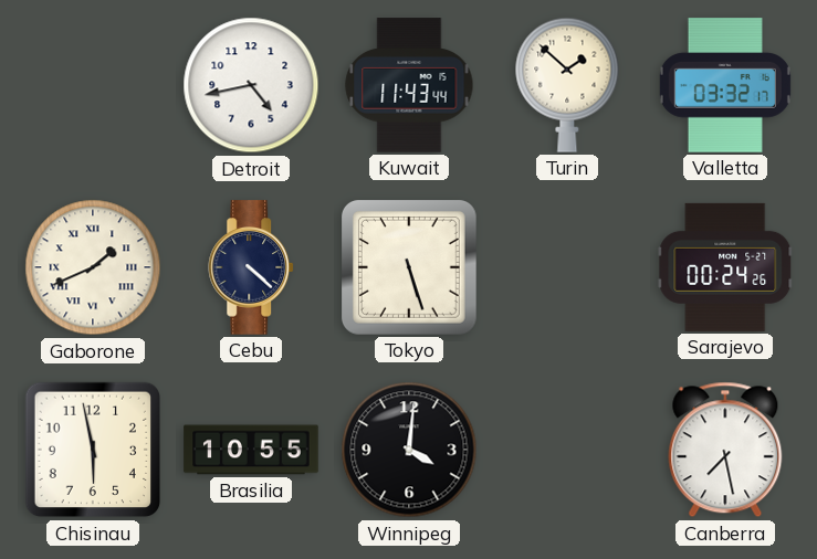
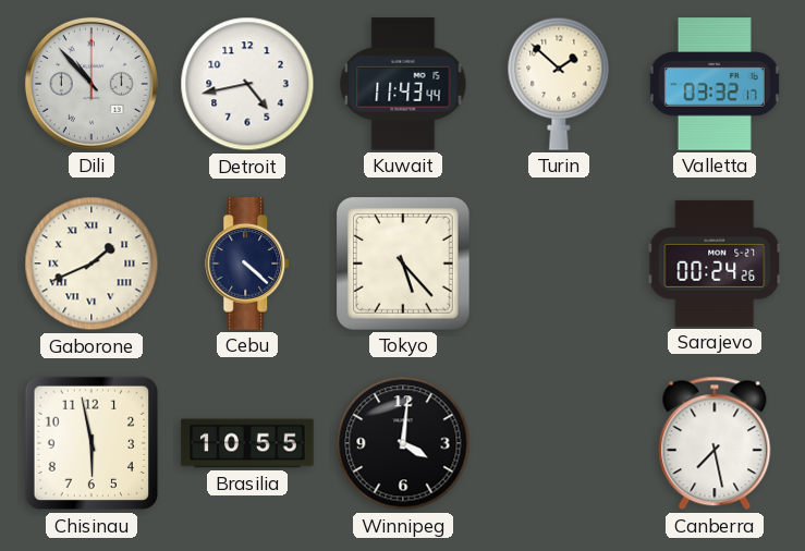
Dili: none -> 10:53 (92, 84)
Tokyo: 5:27 -> 5:23 (404, 265)
